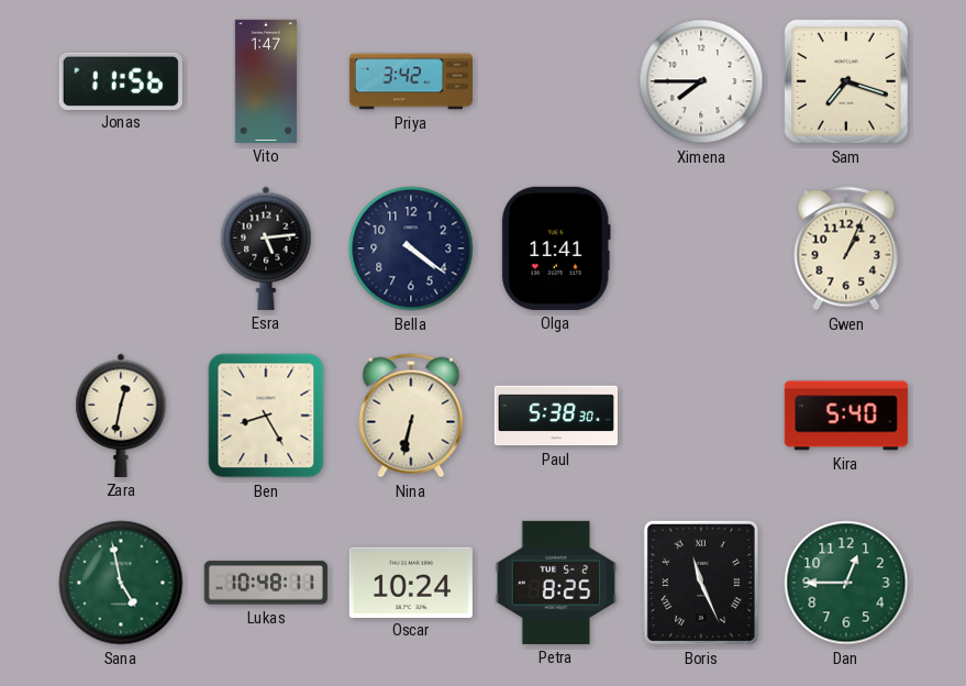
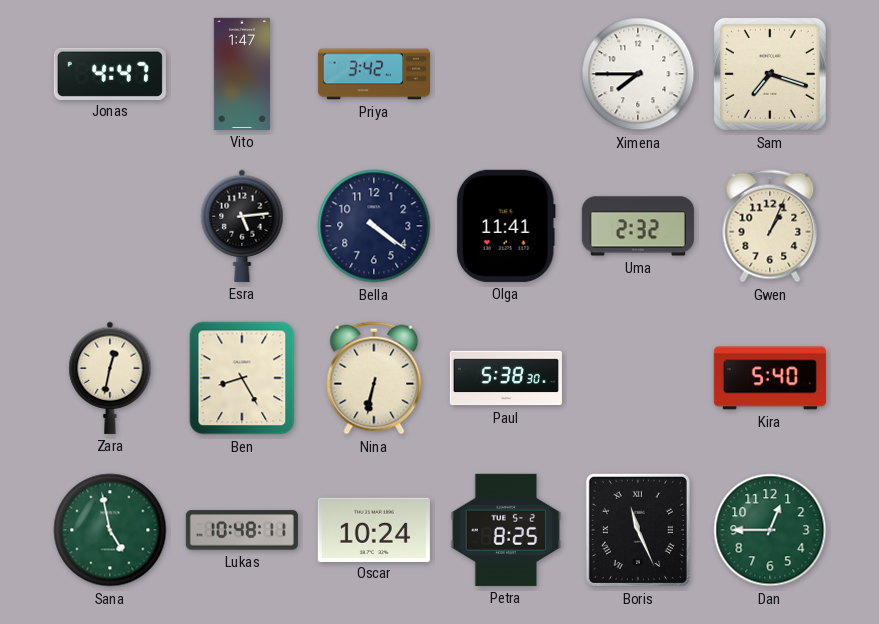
Jonas: 11:56 -> 4:47 (110, 73)
Uma: none -> 2:32 (638, 226)
